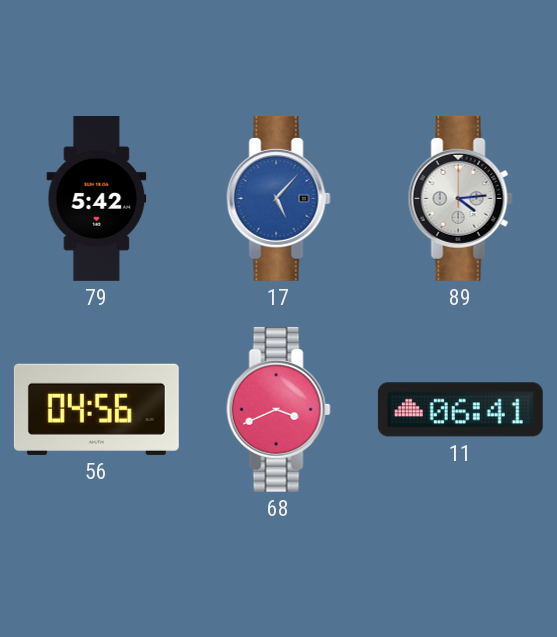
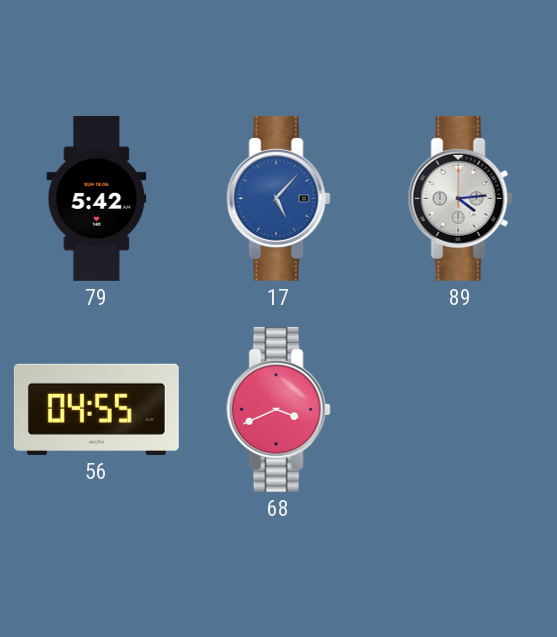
56: 04:56 -> 04:55 (96, 409)
11: 06:41 -> none (460, 410)
